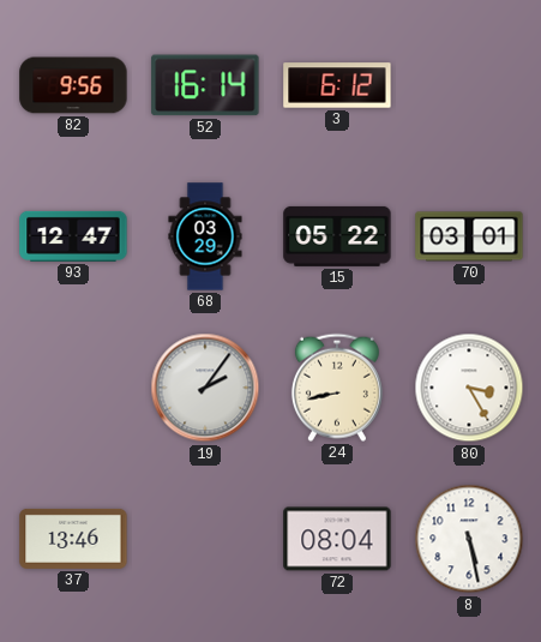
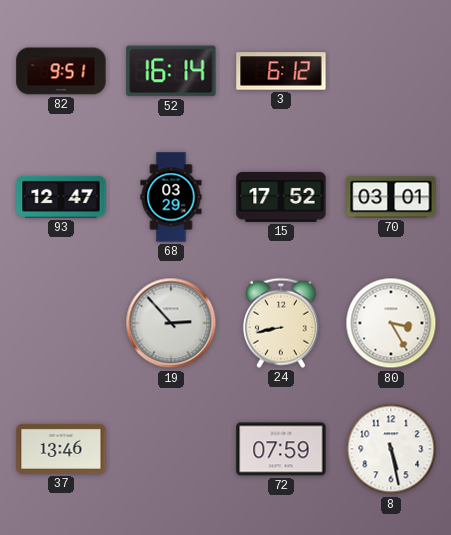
82: 9:56 -> 9:51 (61, 71)
15: 05:22 -> 17:52 (281, 197)
19: 2:06 -> 2:53 (171, 323)
72: 08:04 -> 07:59 (281, 449)
